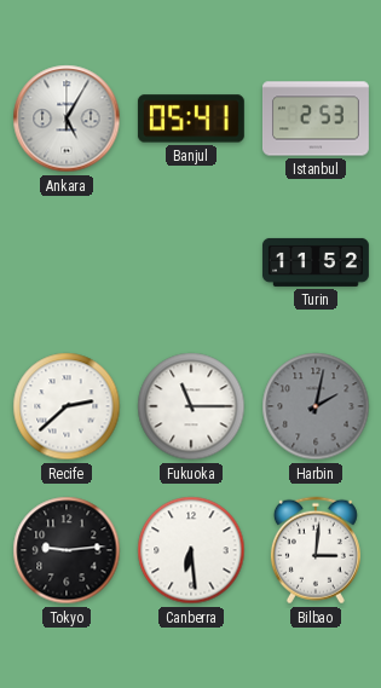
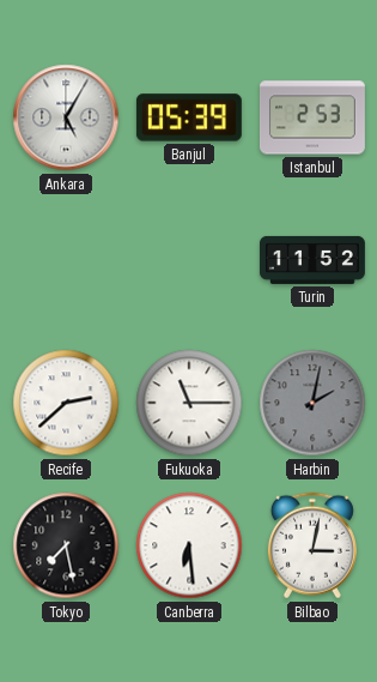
Banjul: 05:41 -> 05:39 (189, 117)
Tokyo: 9:14 -> 7:28 (66, 545)
Bilbao: 3:01 -> 3:02 (312, 545)
